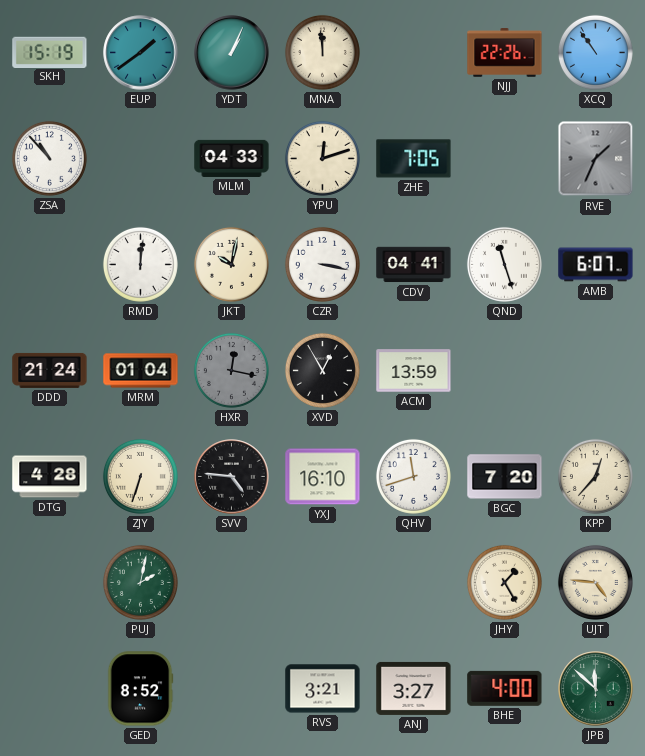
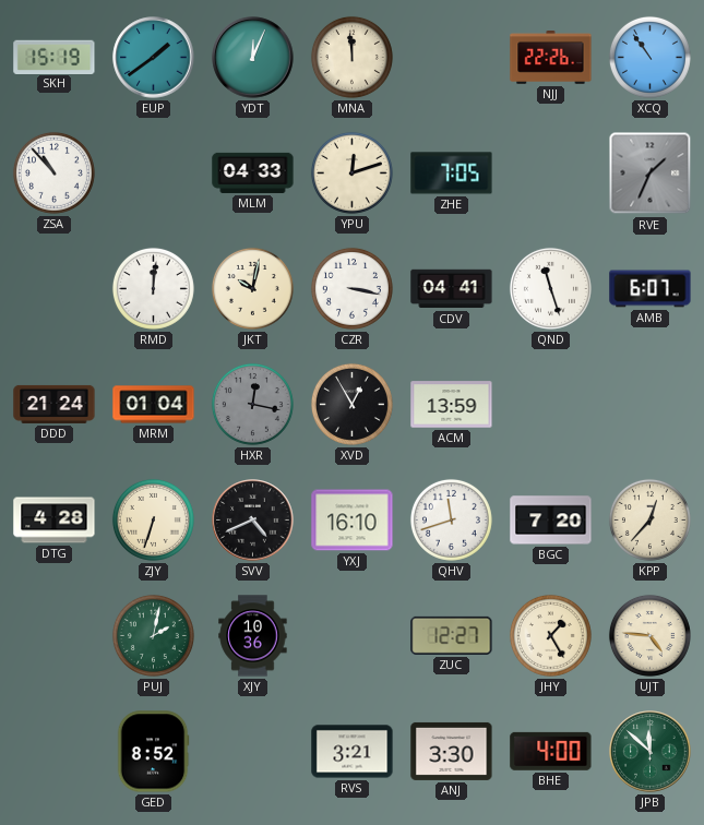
YDT: 1:04 -> 12:04 (253, 58)
SVV: 4:46 -> 4:41 (253, 521)
XJY: none -> 10:36 (253, 636)
ZUC: none -> 12:27 (452, 635)
ANJ: 3:27 -> 3:30 (452, 751)
